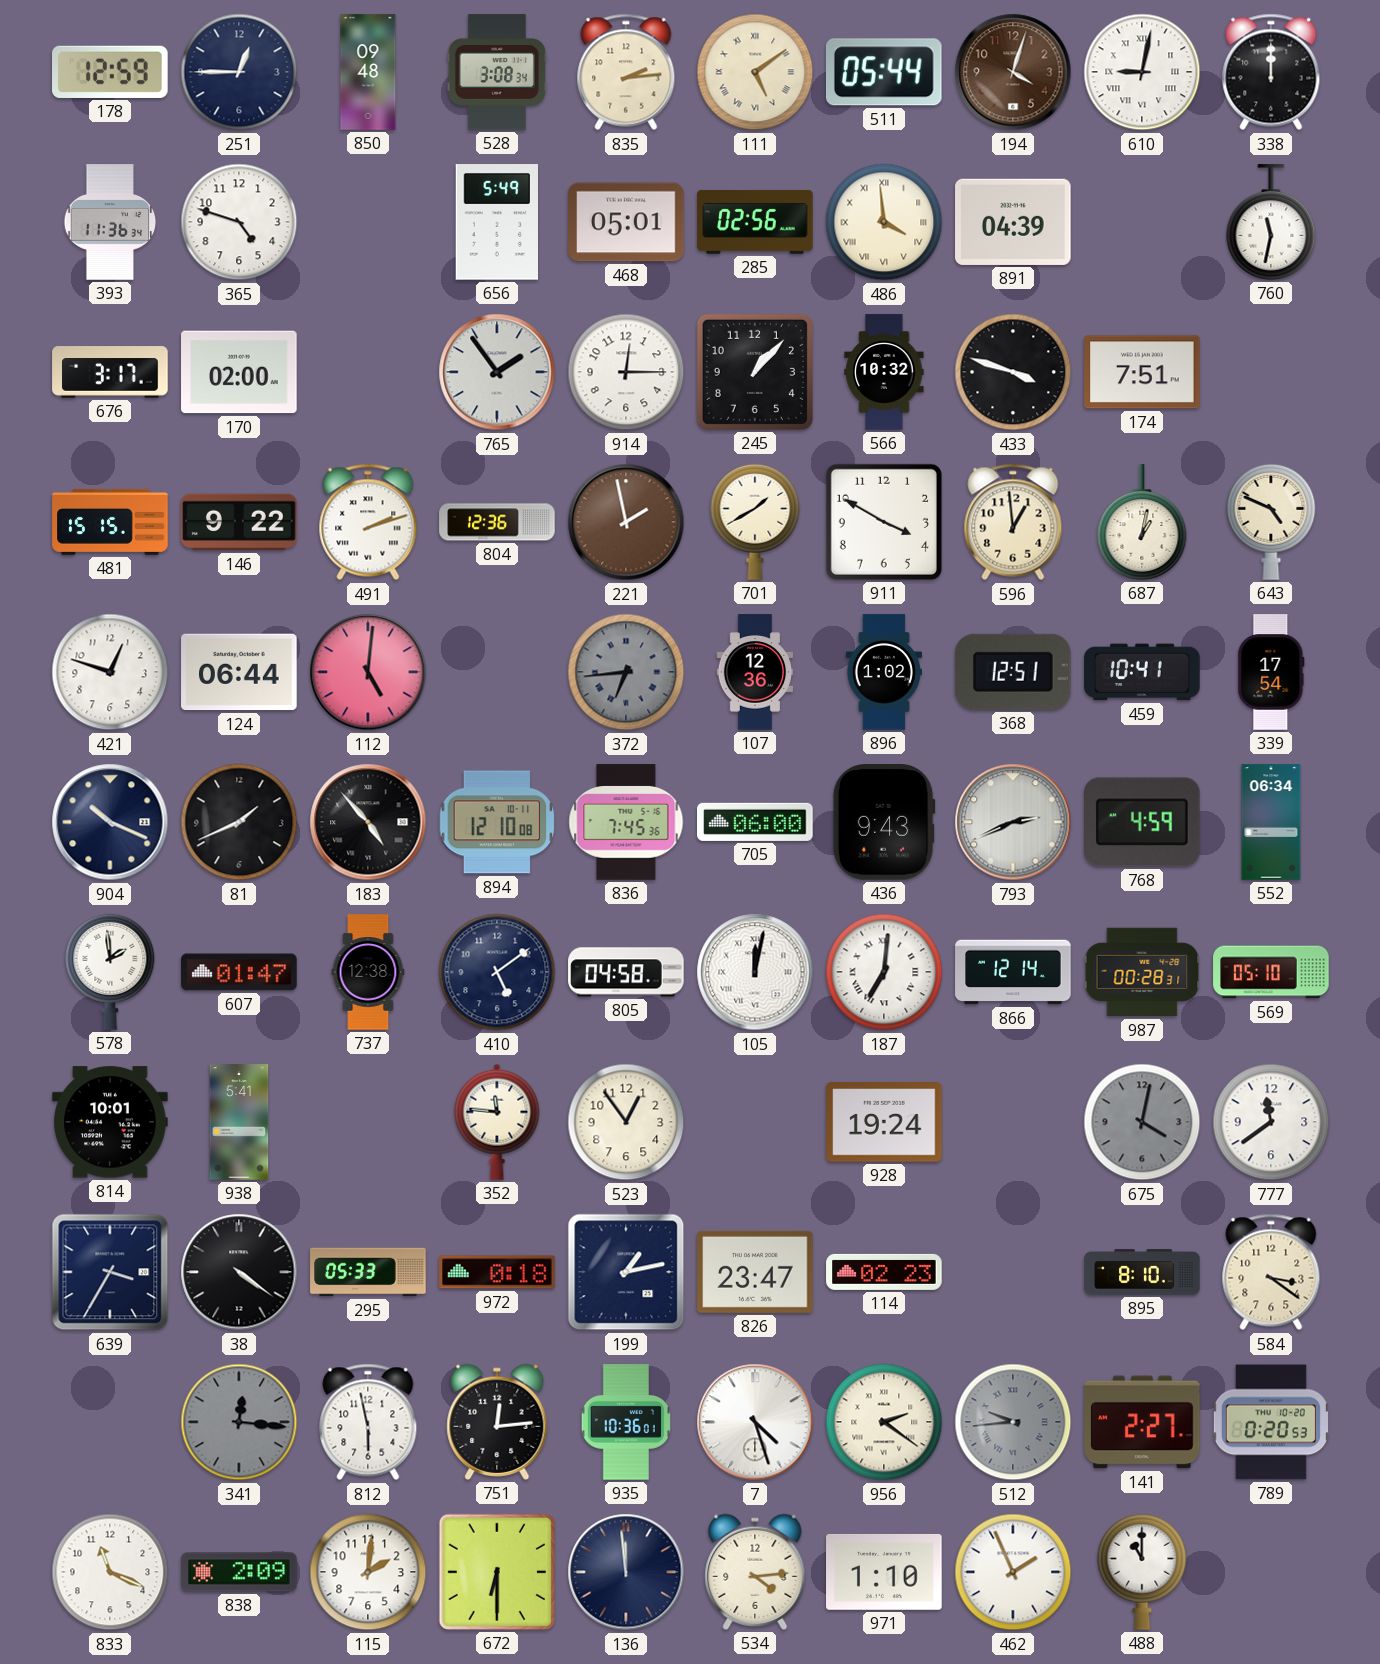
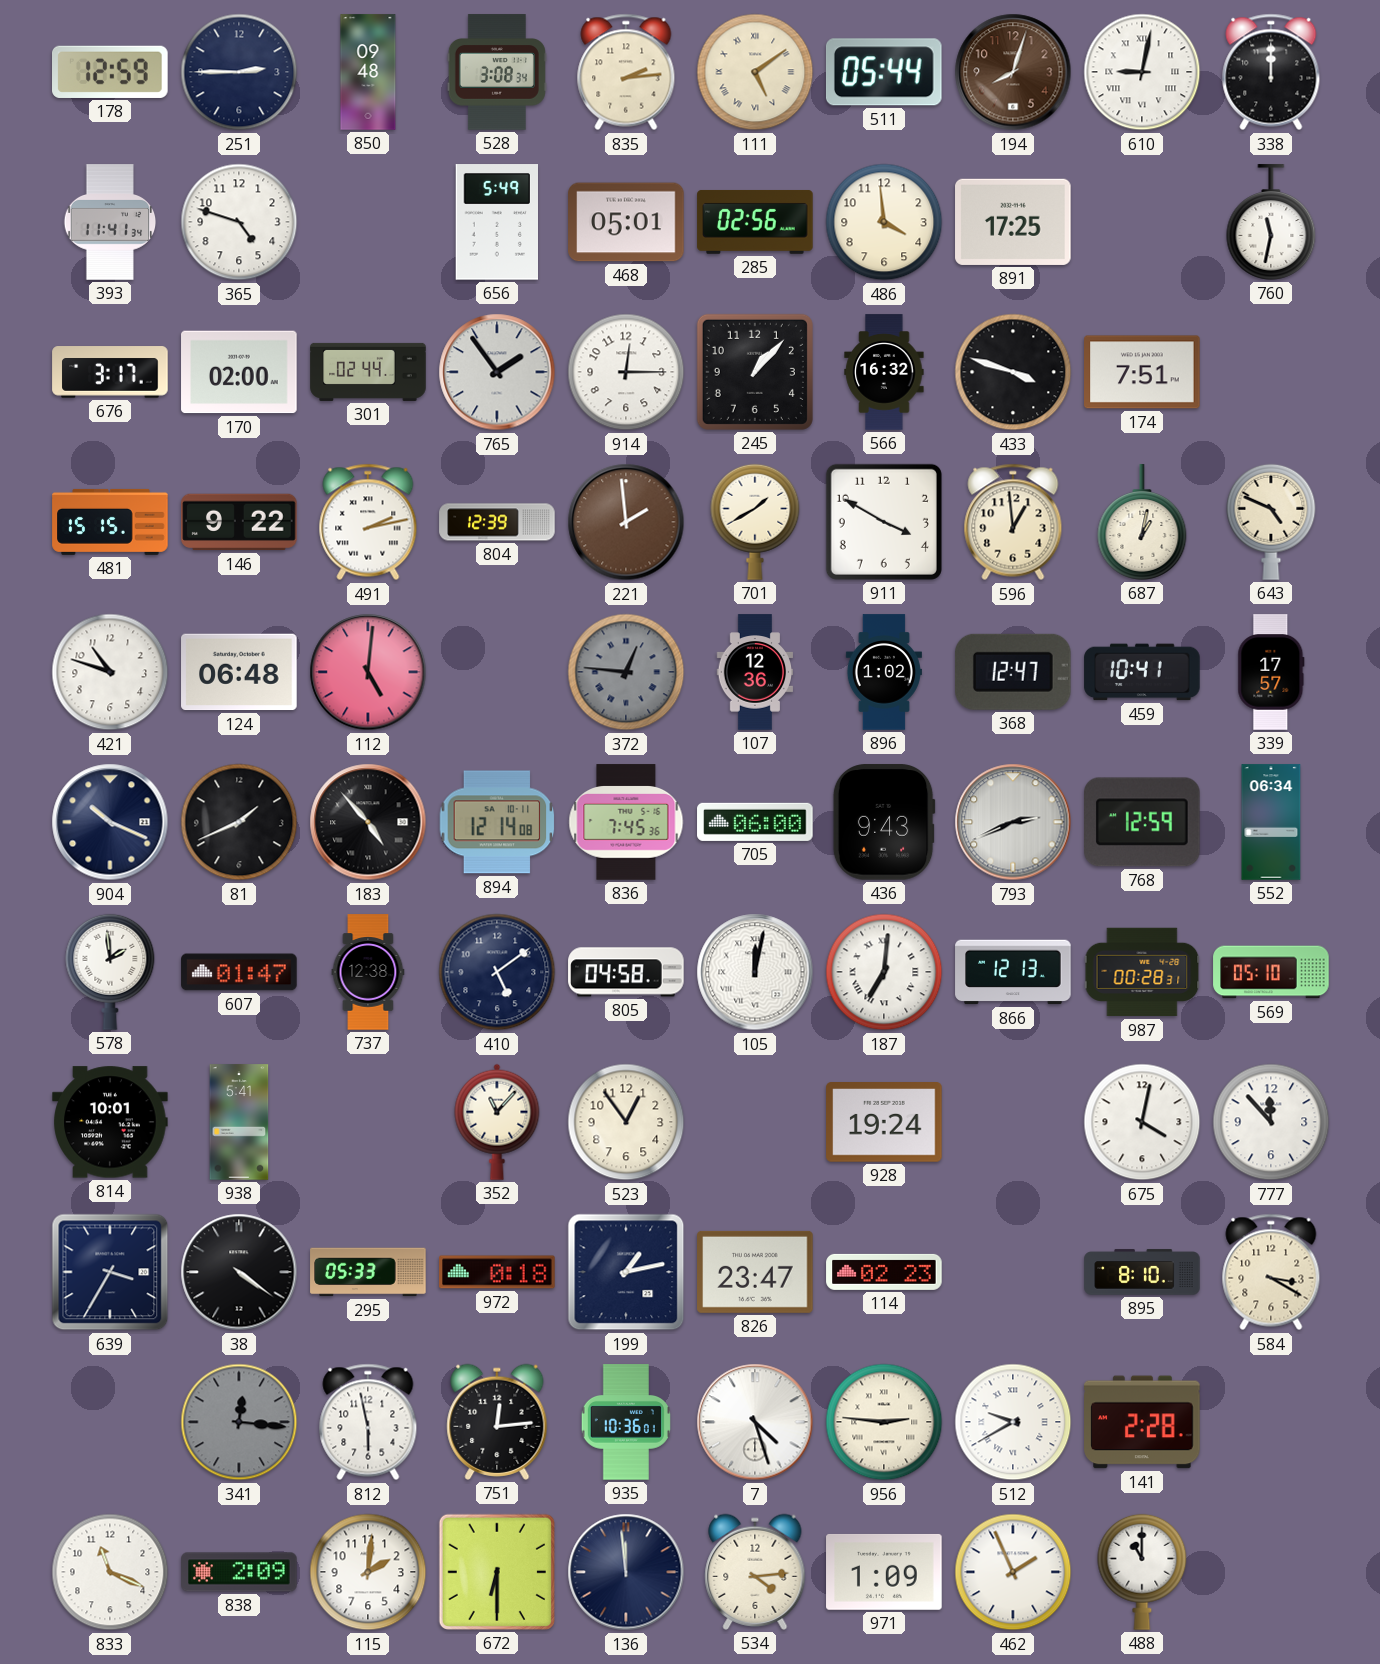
251: 12:45 -> 2:45 (239, 72)
194: 4:03 -> 8:03 (1013, 72)
393: 11:36 -> 11:41 (110, 222)
486 numerals: Roman -> Arabic (884, 222)
891: 04:39 -> 17:25 (1013, 222)
301: none -> 02:44 (368, 372)
566: 10:32 -> 16:32 (884, 372)
491: 2:12 -> 2:13 (368, 522)
804: 12:36 -> 12:39 (497, 522)
221: 1:58 -> 1:59 (626, 522)
421: 12:48 -> 10:48 (110, 672)
124: 06:44 -> 06:48 (239, 672)
372: 6:44 -> 12:46 (626, 672)
368: 12:51 -> 12:47 (1013, 672)
339: 17:54 -> 17:57 (1271, 672)
894: 12:10 -> 12:14 (497, 822)
768: 4:59 -> 12:59 (1143, 822)
866: 12:14 -> 12:13 (1013, 972)
352: 11:46 -> 11:07 (497, 1122)
675 dial: grey -> white (1142, 1122)
777: 11:39 -> 11:53 (1271, 1122)
584: 3:21 -> 3:20 (1271, 1272)
956: 2:21 -> 2:46 (884, 1422)
512: 9:44 -> 9:40 (1013, 1422)
512 dial: grey -> white (1013, 1422)
141: 2:27 -> 2:28 (1142, 1422)
789: 0:20 -> none (1271, 1422)
971: 1:10 -> 1:09 (884, 1572)
